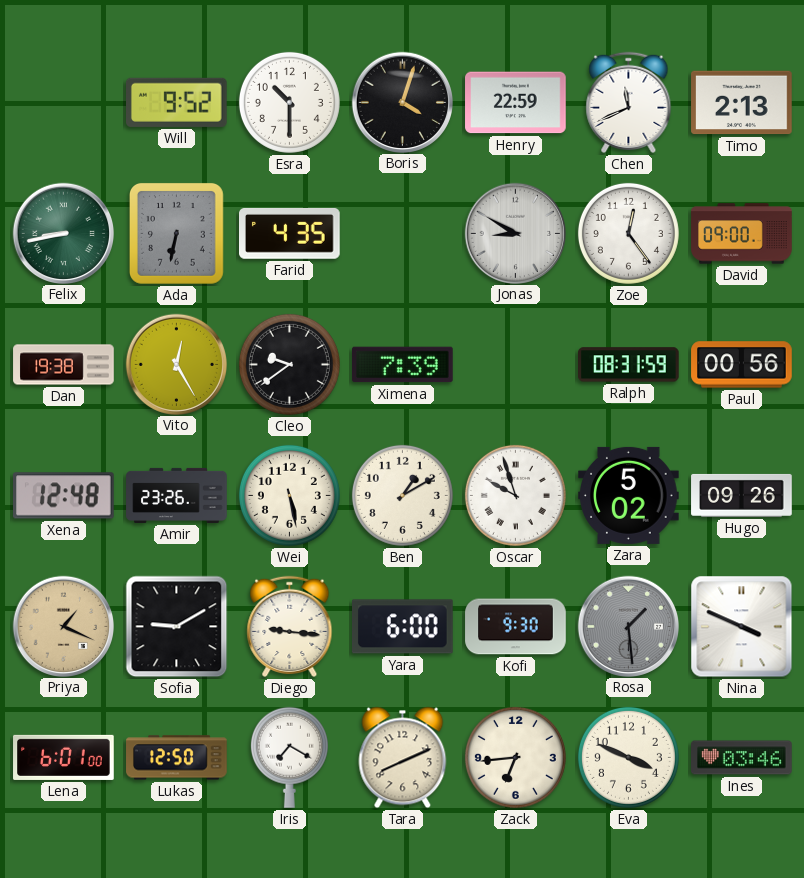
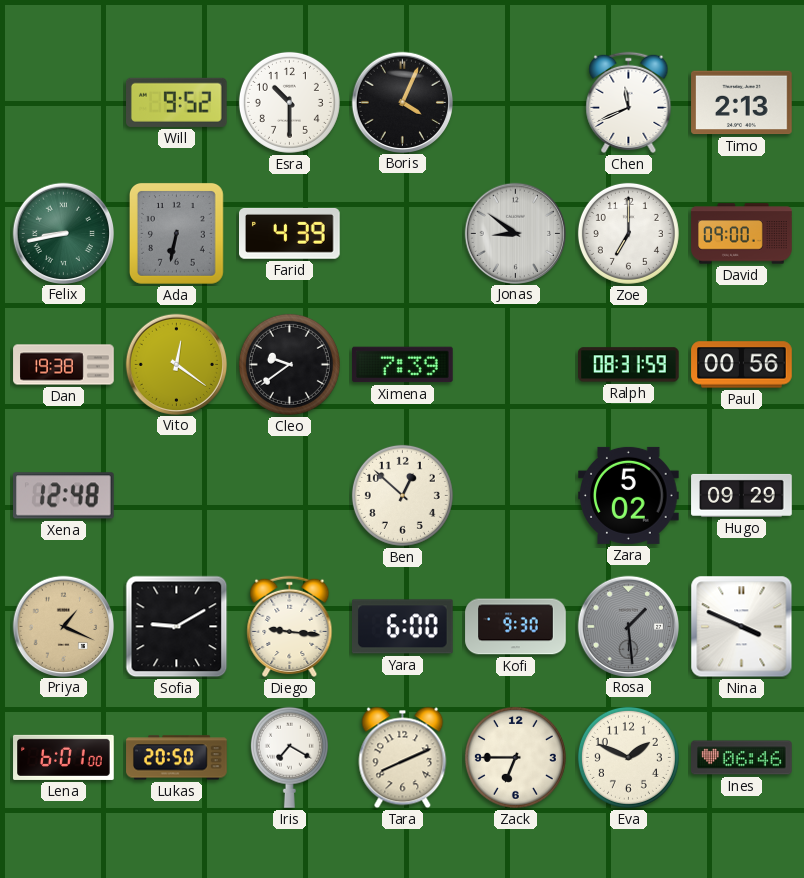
Boris: 4:03 -> 4:04 (402, 102)
Henry: 22:59 -> none (516, 103)
Farid: 4:35 -> 4:39 (290, 233)
Jonas: 8:50 -> 8:51 (515, 233)
Zoe: 12:24 -> 7:00 (628, 233)
Vito: 12:25 -> 12:21 (176, 364)
Amir: 23:26 -> none (177, 495)
Wei: 5:28 -> none (289, 495)
Ben: 1:10 -> 12:52 (402, 495)
Oscar: 9:57 -> none (515, 495)
Hugo: 09:26 -> 09:29 (742, 495)
Lukas: 12:50 -> 20:50 (177, 758)
Zack: 6:44 -> 6:45 (515, 757)
Eva: 3:49 -> 1:49 (628, 757)
Ines: 03:46 -> 06:46 (742, 758)
